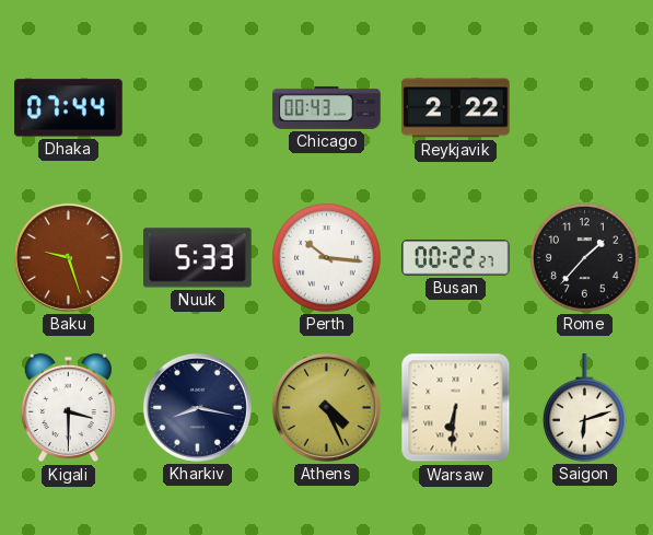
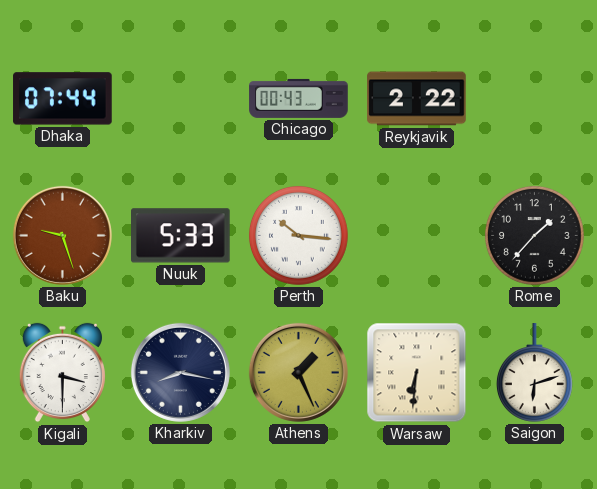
Busan: 00:22 -> none (456, 258)
Athens: 4:26 -> 1:26 (298, 372)
